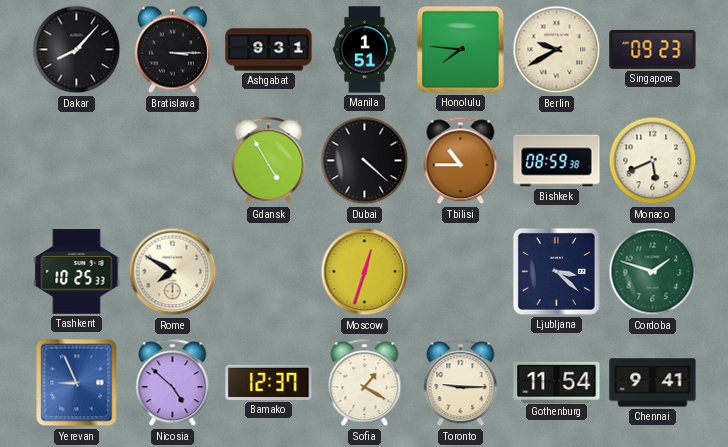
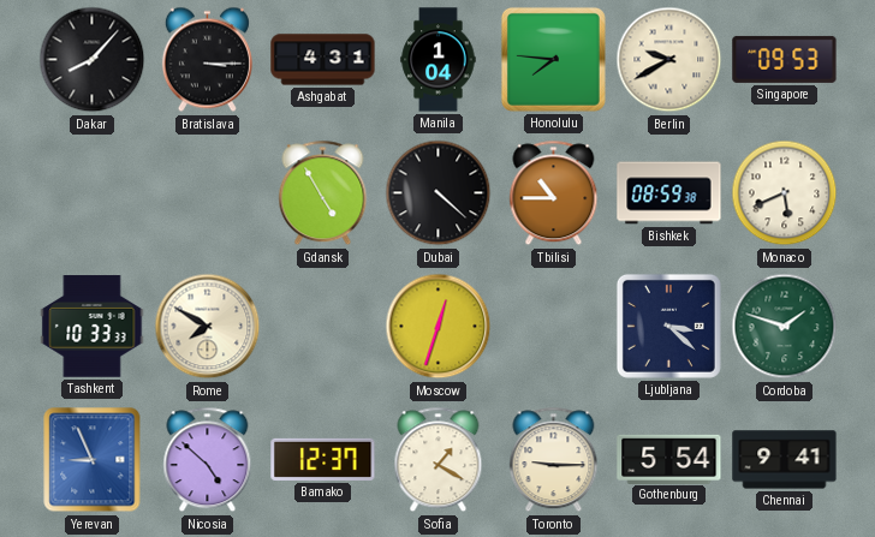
Ashgabat: 9:31 -> 4:31 (323, 60)
Manila: 1:51 -> 1:04 (439, 60)
Singapore: 09:23 -> 09:53 (785, 59)
Tashkent: 10:25 -> 10:33 (93, 327)
Gothenburg: 11:54 -> 5:54 (669, 459)
